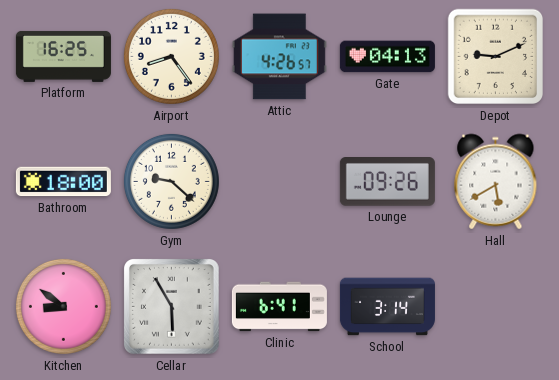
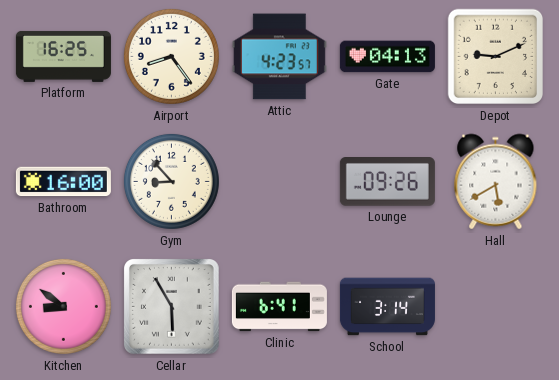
Attic: 4:26 -> 4:23 (279, 57)
Bathroom: 18:00 -> 16:00 (63, 182)
Gym: 9:22 -> 8:53 (171, 181)
